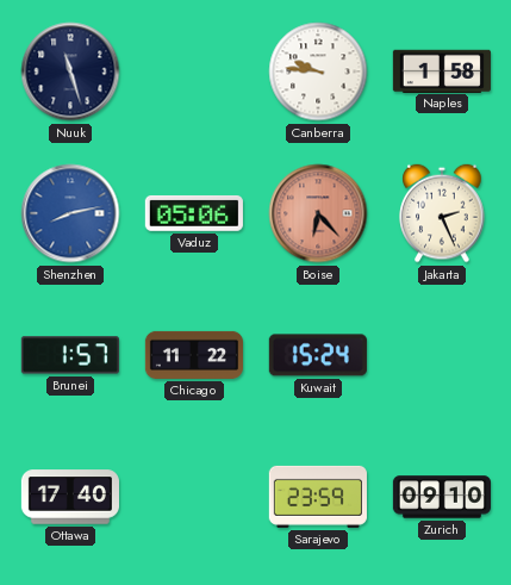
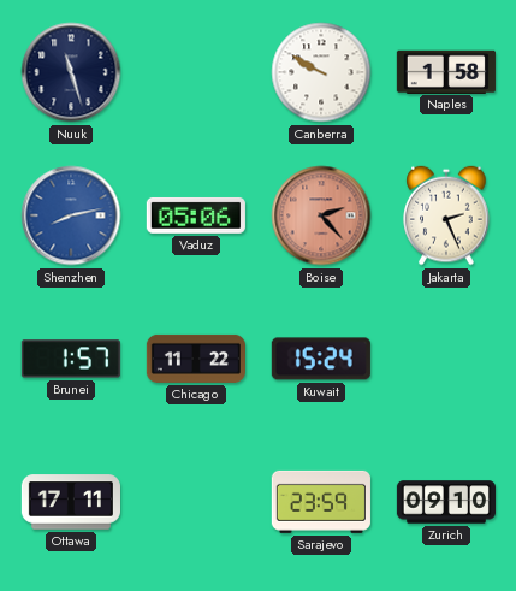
Canberra: 9:46 -> 9:50 (321, 72)
Boise: 6:23 -> 2:23 (321, 215)
Ottawa: 17:40 -> 17:11 (70, 502)
